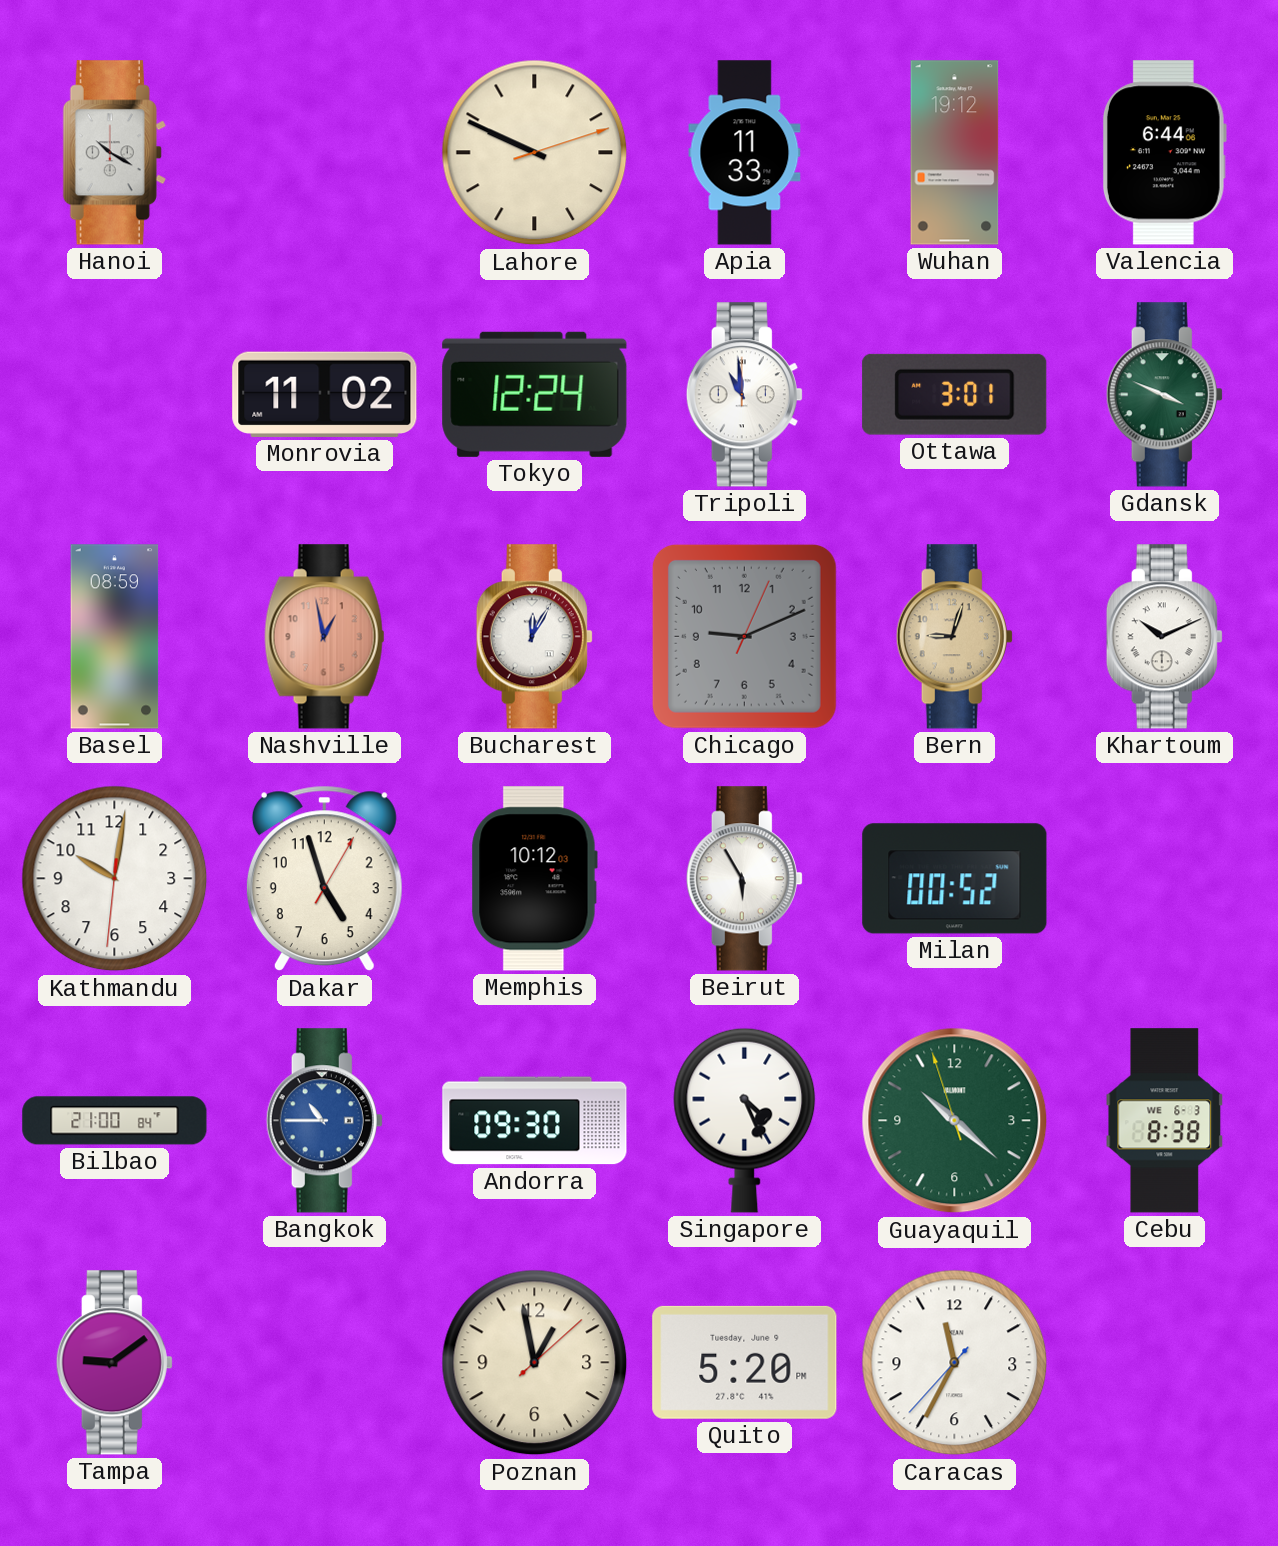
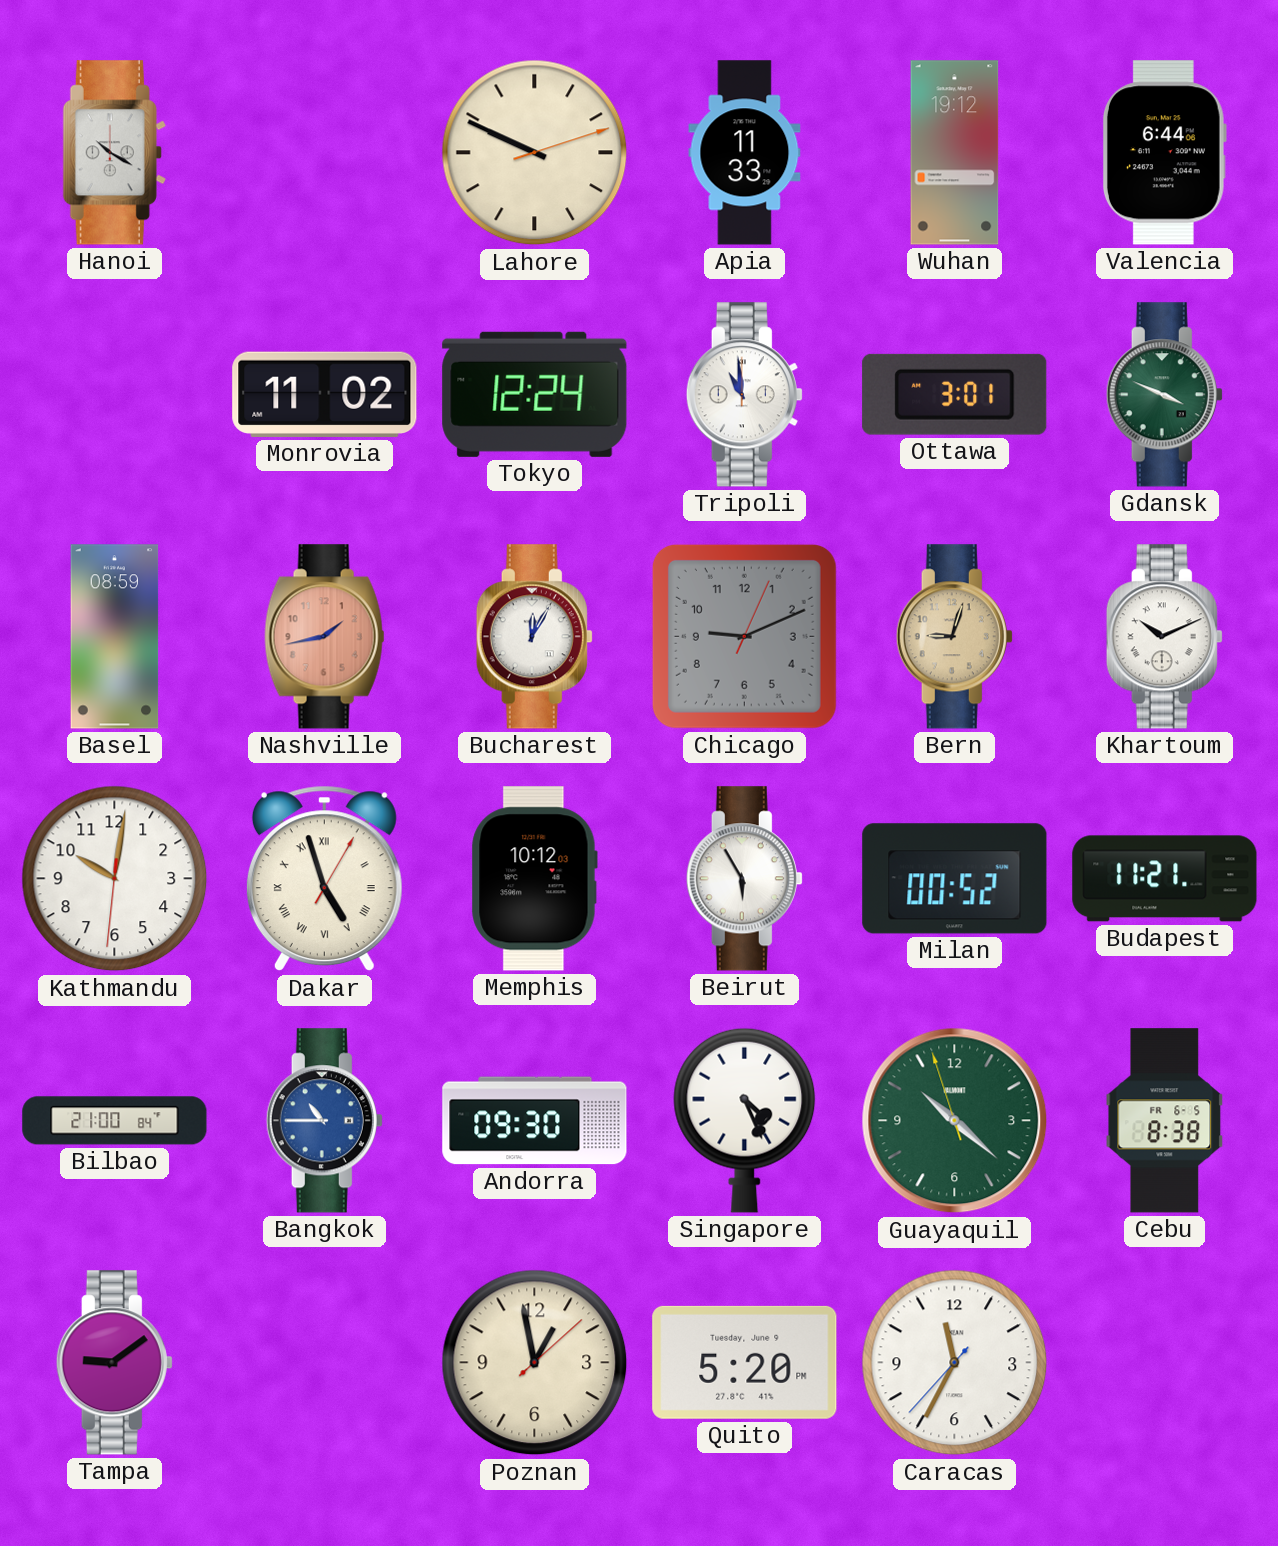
Nashville: 12:58 -> 1:43 (325, 637)
Dakar numerals: Arabic -> Roman (324, 879)
Budapest: none -> 11:21 (1165, 879)
Cebu date: WE 6-3 -> FR 6-5 (1165, 1121)
